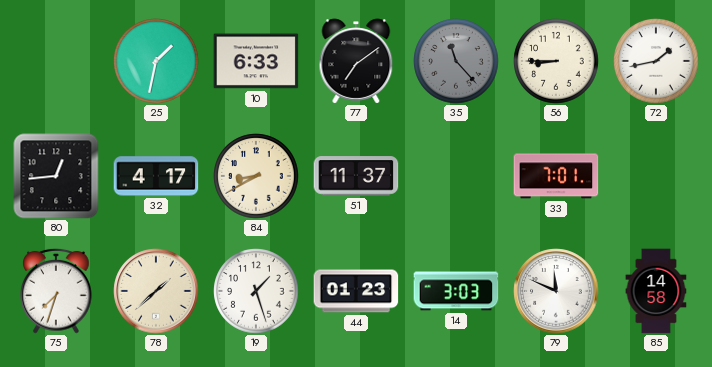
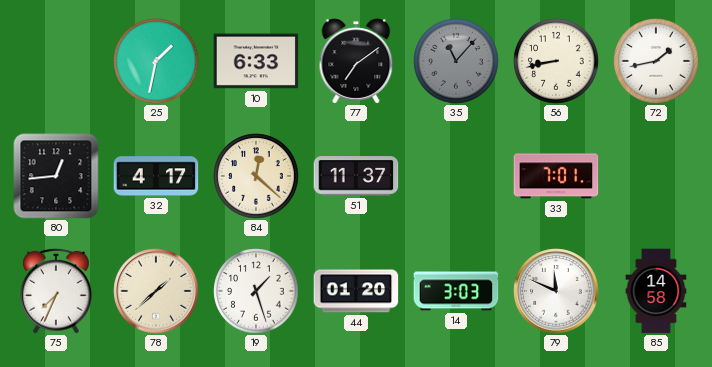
35: 11:23 -> 11:07 (456, 61)
56: 8:45 -> 8:43 (556, 61)
84: 8:40 -> 12:22 (256, 176)
75: 7:33 -> 7:34 (56, 291)
44: 01:23 -> 01:20 (356, 291)
